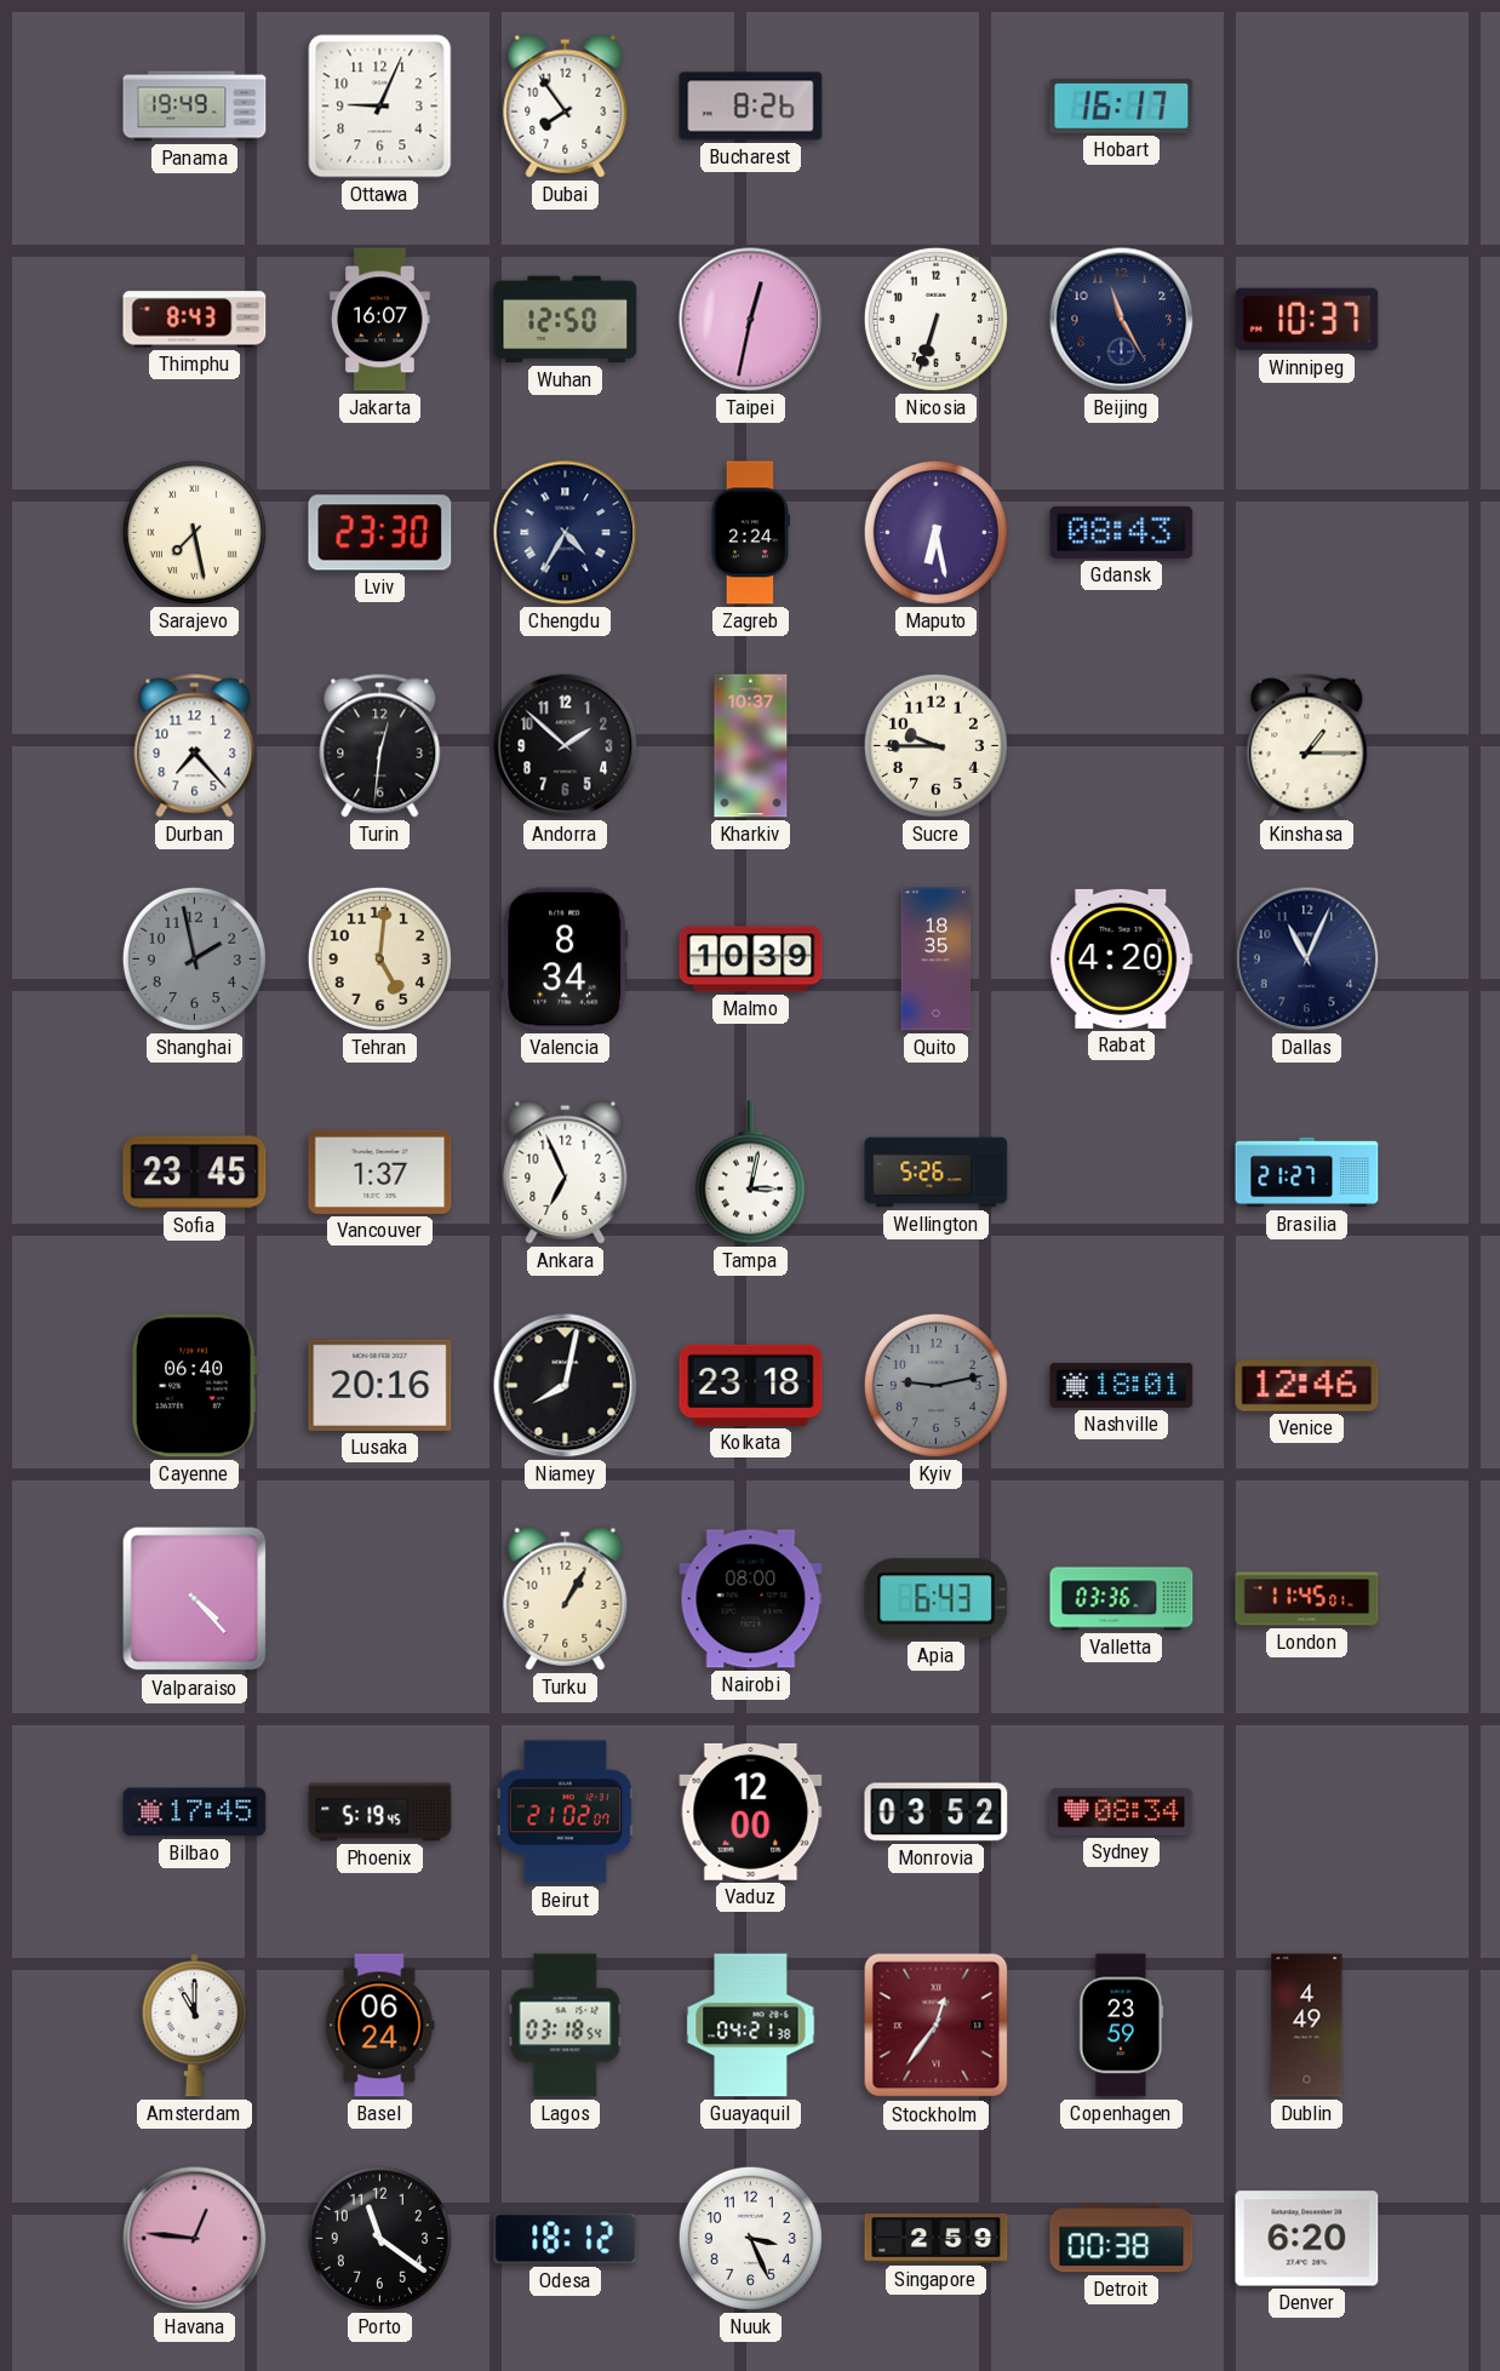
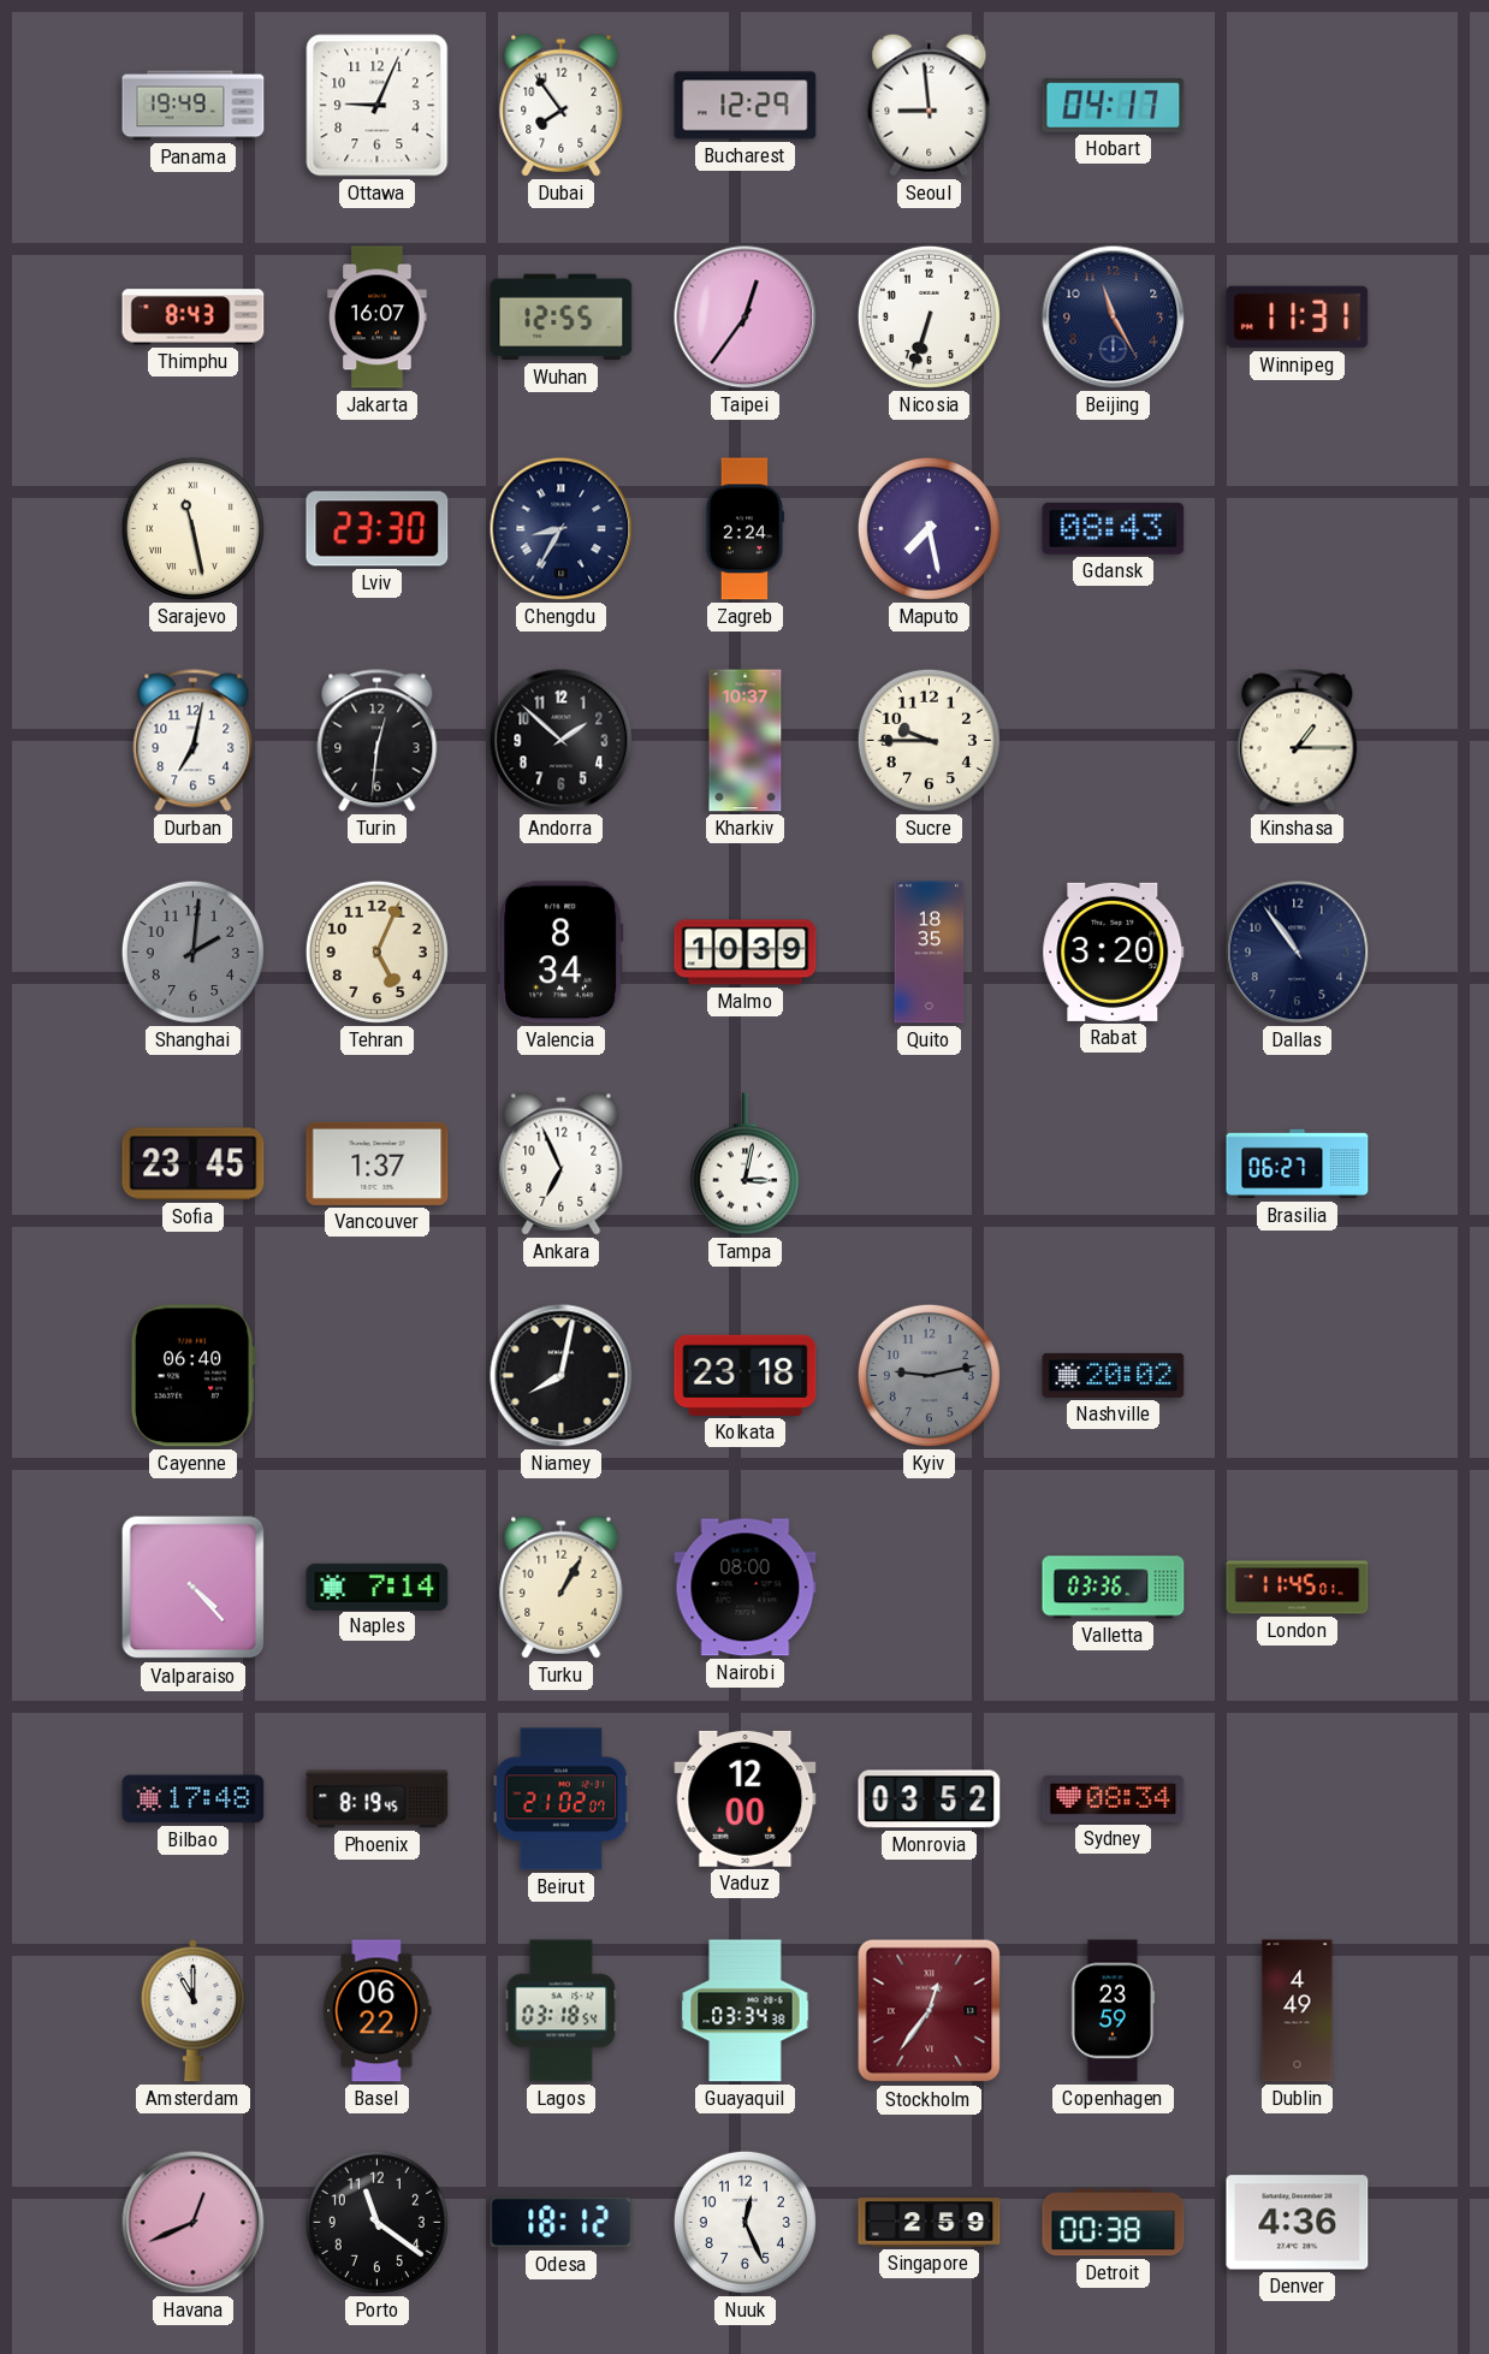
Bucharest: 8:26 -> 12:29 (746, 106)
Seoul: none -> 8:59 (930, 105)
Hobart: 16:17 -> 04:17 (1114, 105)
Wuhan: 12:50 -> 12:55 (562, 318)
Taipei: 12:32 -> 12:36 (746, 318)
Winnipeg: 10:37 -> 11:31 (1298, 318)
Sarajevo: 7:28 -> 11:28 (192, 528)
Chengdu: 4:35 -> 8:35 (562, 529)
Maputo: 6:28 -> 7:28 (929, 528)
Durban: 7:23 -> 7:02 (194, 741)
Shanghai: 1:58 -> 2:01 (192, 951)
Tehran: 5:01 -> 5:04 (376, 951)
Rabat: 4:20 -> 3:20 (1114, 951)
Dallas: 11:04 -> 10:54 (1298, 953)
Wellington: 5:26 -> none (937, 1173)
Brasilia: 21:27 -> 06:27 (1298, 1164)
Lusaka: 20:16 -> none (380, 1385)
Nashville: 18:01 -> 20:02 (1114, 1375)
Venice: 12:46 -> none (1307, 1386)
Naples: none -> 7:14 (378, 1587)
Apia: 6:43 -> none (937, 1599)
Bilbao: 17:45 -> 17:48 (194, 1799)
Phoenix: 5:19 -> 8:19 (378, 1799)
Basel: 06:24 -> 06:22 (376, 2011)
Guayaquil: 04:21 -> 03:34 (746, 2011)
Havana: 12:46 -> 12:41 (194, 2223)
Nuuk: 3:26 -> 12:26 (744, 2222)
Denver: 6:20 -> 4:36 (1298, 2223)
